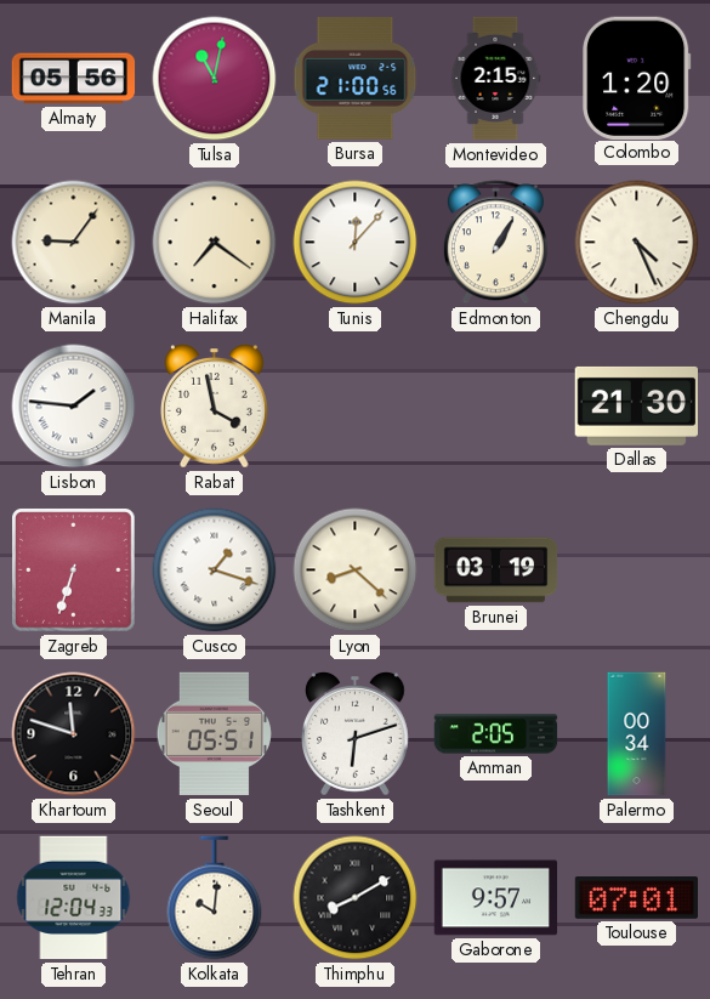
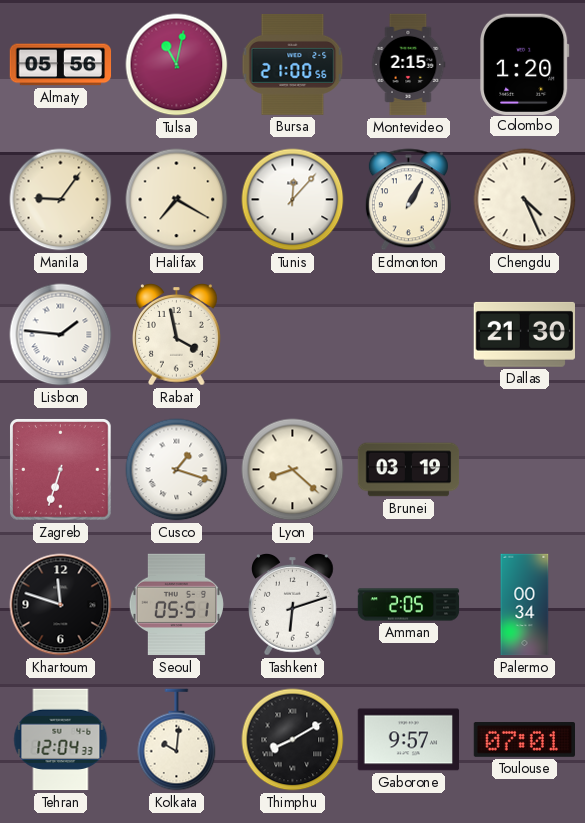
Halifax: 7:21 -> 7:20 (177, 200)
